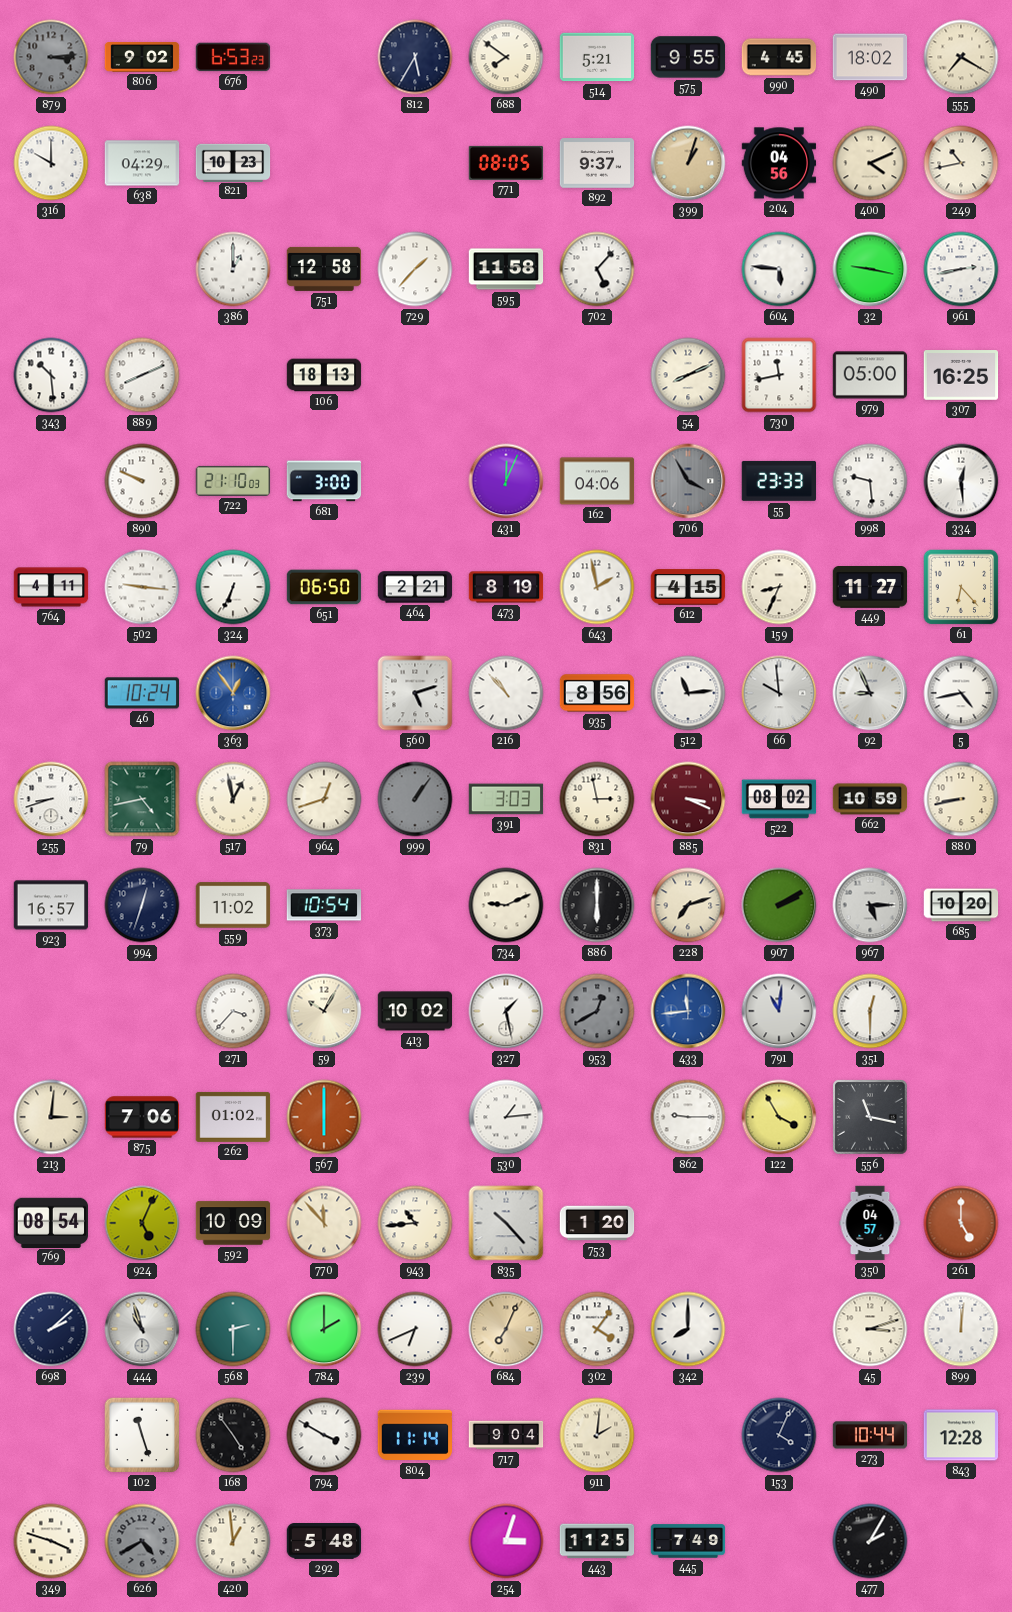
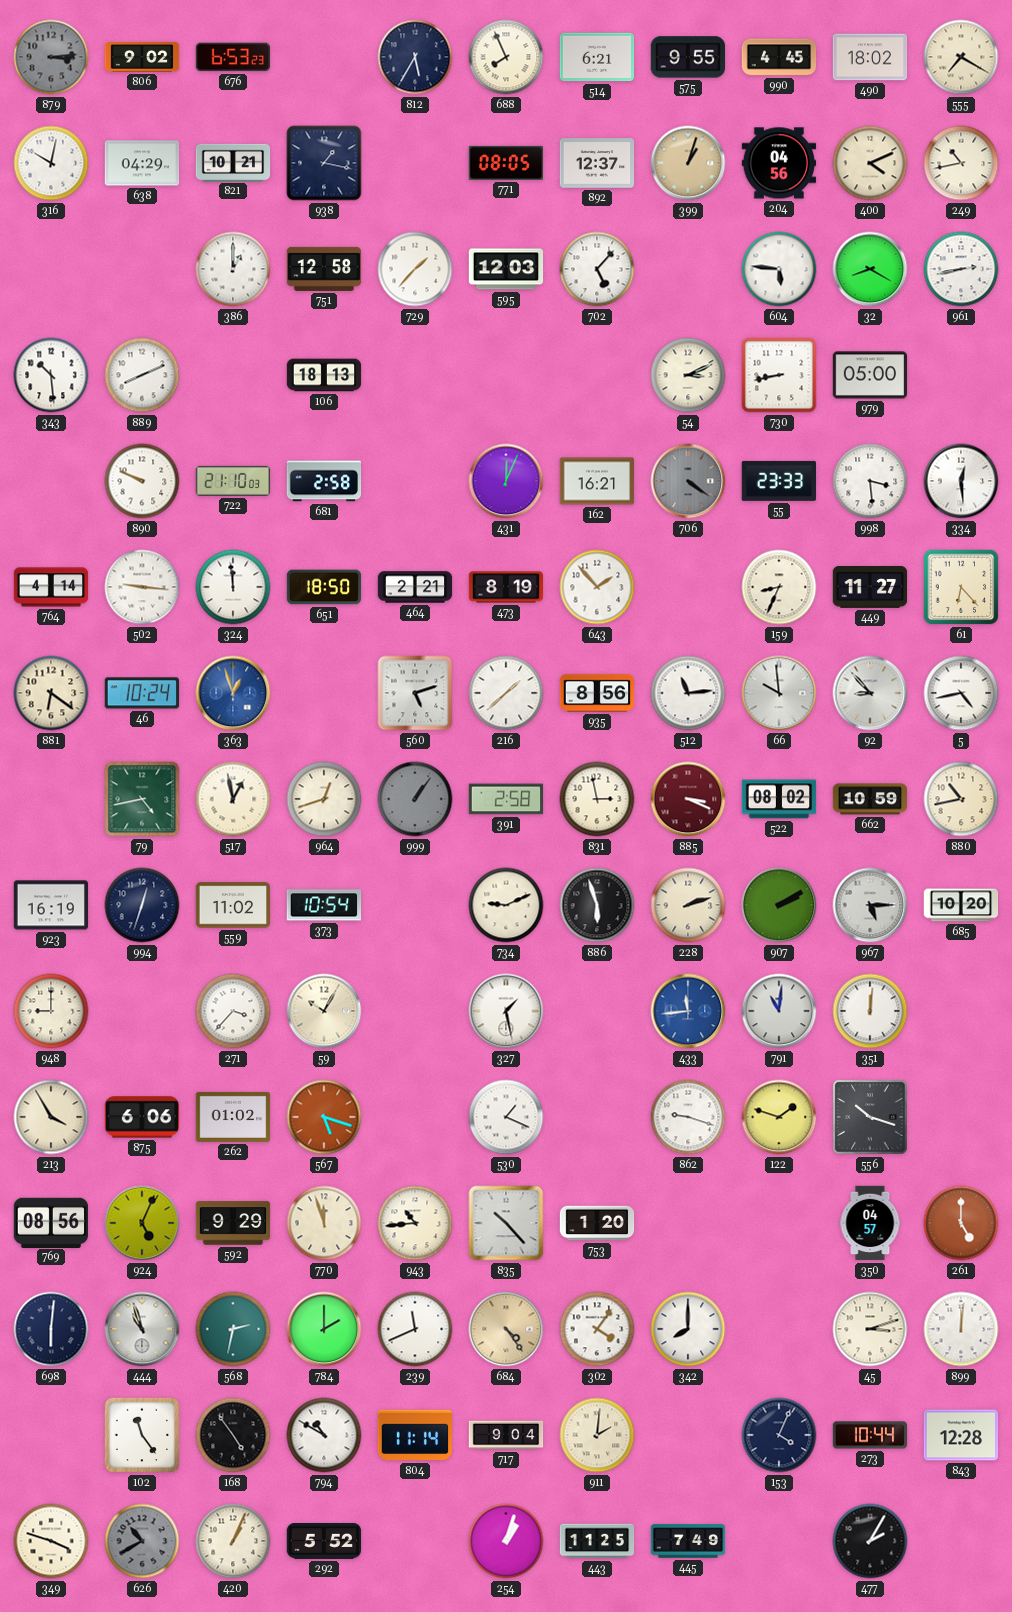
688: 7:51 -> 7:56 (506, 57)
514: 5:21 -> 6:21 (597, 57)
316: 10:00 -> 10:02 (51, 163)
821: 10:23 -> 10:21 (233, 162)
938: none -> 1:17 (324, 163)
892: 9:37 -> 12:37 (597, 163)
595: 11:58 -> 12:03 (506, 269)
32: 9:17 -> 8:20 (870, 269)
54: 8:11 -> 3:11 (688, 375)
730: 11:43 -> 8:43 (779, 375)
307: 16:25 -> none (961, 375)
681: 3:00 -> 2:58 (324, 481)
162: 04:06 -> 16:21 (597, 481)
706: 3:55 -> 4:21 (688, 481)
998: 9:29 -> 3:29 (870, 481)
764: 4:11 -> 4:14 (51, 587)
324: 6:34 -> 11:59 (233, 587)
651: 06:50 -> 18:50 (324, 587)
643: 1:58 -> 1:53 (597, 587)
612: 4:15 -> none (688, 587)
881: none -> 6:21 (51, 693)
363: 12:54 -> 12:57 (233, 693)
216: 10:53 -> 1:38 (506, 693)
92: 8:56 -> 8:53 (870, 693)
255: 8:42 -> none (51, 799)
391: 3:03 -> 2:58 (506, 799)
880: 8:43 -> 10:43 (961, 799)
923: 16:57 -> 16:19 (51, 905)
886: 6:00 -> 5:57 (597, 905)
228: 7:12 -> 2:12 (688, 905)
948: none -> 9:00 (51, 1011)
413: 10:02 -> none (415, 1011)
953: 12:40 -> none (597, 1011)
351: 12:30 -> 12:01 (870, 1011)
213: 3:01 -> 3:55 (51, 1117)
875: 7:06 -> 6:06 (142, 1117)
567: 6:00 -> 5:18 (324, 1117)
530: 1:14 -> 1:19 (506, 1117)
862: 9:15 -> 9:18 (688, 1117)
122: 3:55 -> 1:48 (779, 1117)
556: 11:17 -> 10:18 (870, 1117)
769: 08:54 -> 08:56 (50, 1222)
592: 10:09 -> 9:29 (233, 1223)
770: 11:53 -> 11:57 (324, 1223)
698: 2:08 -> 6:01 (51, 1329)
568: 2:30 -> 2:32 (233, 1329)
239: 6:41 -> 11:41 (415, 1329)
684: 7:04 -> 4:24 (506, 1329)
102: 11:27 -> 11:24 (142, 1435)
794: 3:50 -> 10:50 (324, 1435)
626: 4:40 -> 10:40 (142, 1541)
420: 12:59 -> 1:04 (233, 1541)
292: 5:48 -> 5:52 (324, 1542)
254: 3:03 -> 1:03 (506, 1541)
